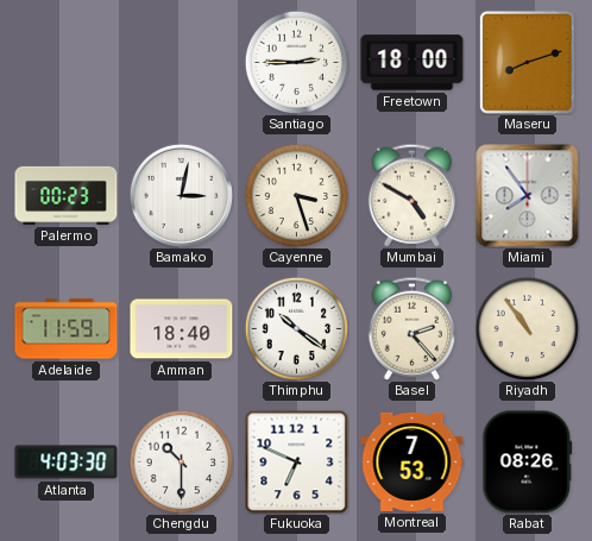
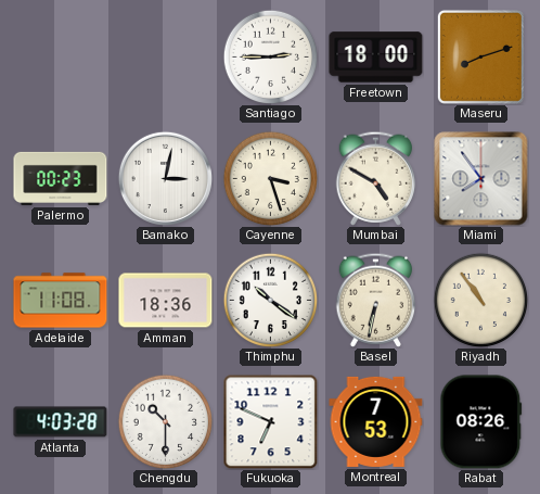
Adelaide: 11:59 -> 11:08 (61, 301)
Amman: 18:40 -> 18:36 (166, 301)
Basel: 2:23 -> 6:32 (376, 300)
Atlanta: 4:03:30 -> 4:03:28 (61, 422)
